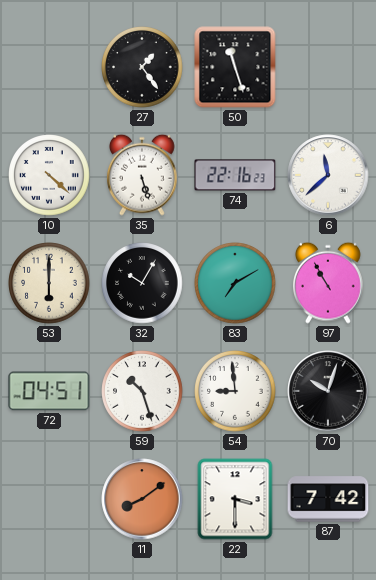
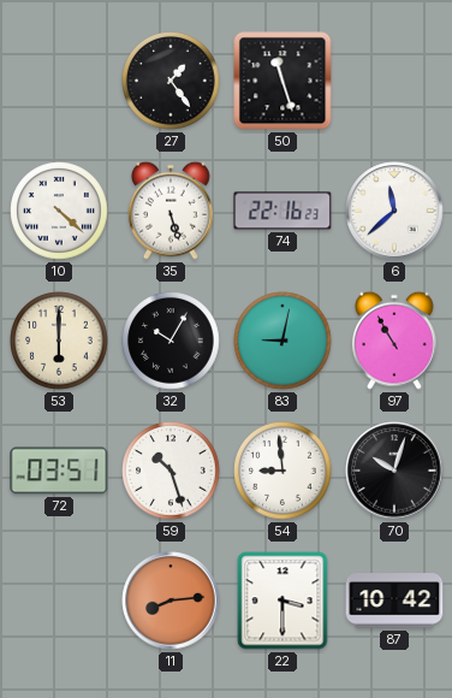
83: 7:10 -> 9:02 (282, 341)
72: 04:51 -> 03:51 (59, 471)
11: 8:09 -> 8:14 (171, 601)
87: 7:42 -> 10:42 (394, 601)
